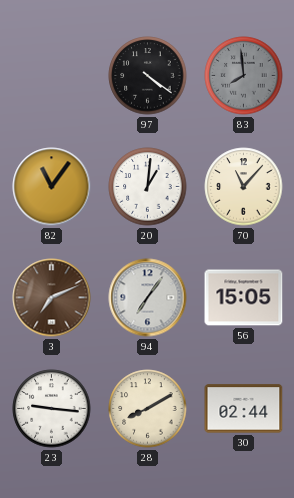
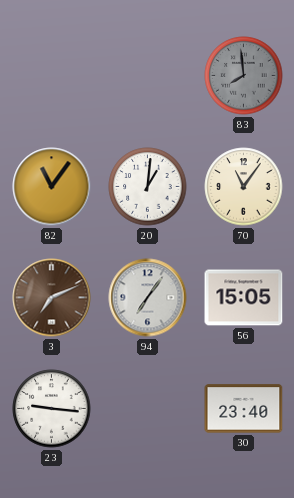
97: 4:21 -> none (148, 76)
70: 11:07 -> 11:06 (244, 187)
28: 8:10 -> none (148, 409)
30: 02:44 -> 23:40 (244, 409)
